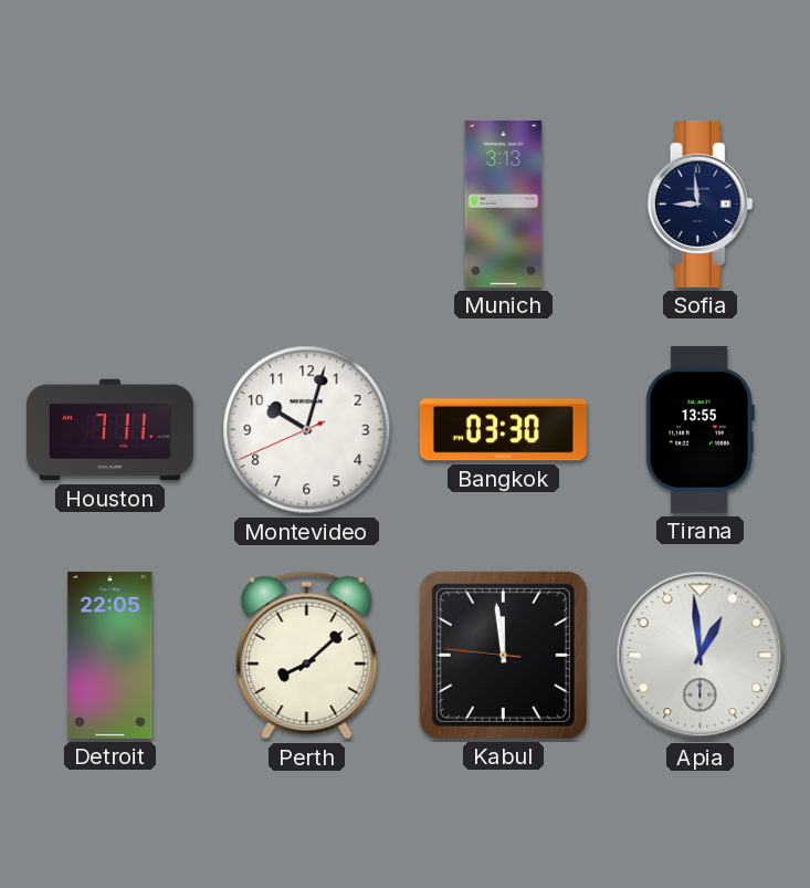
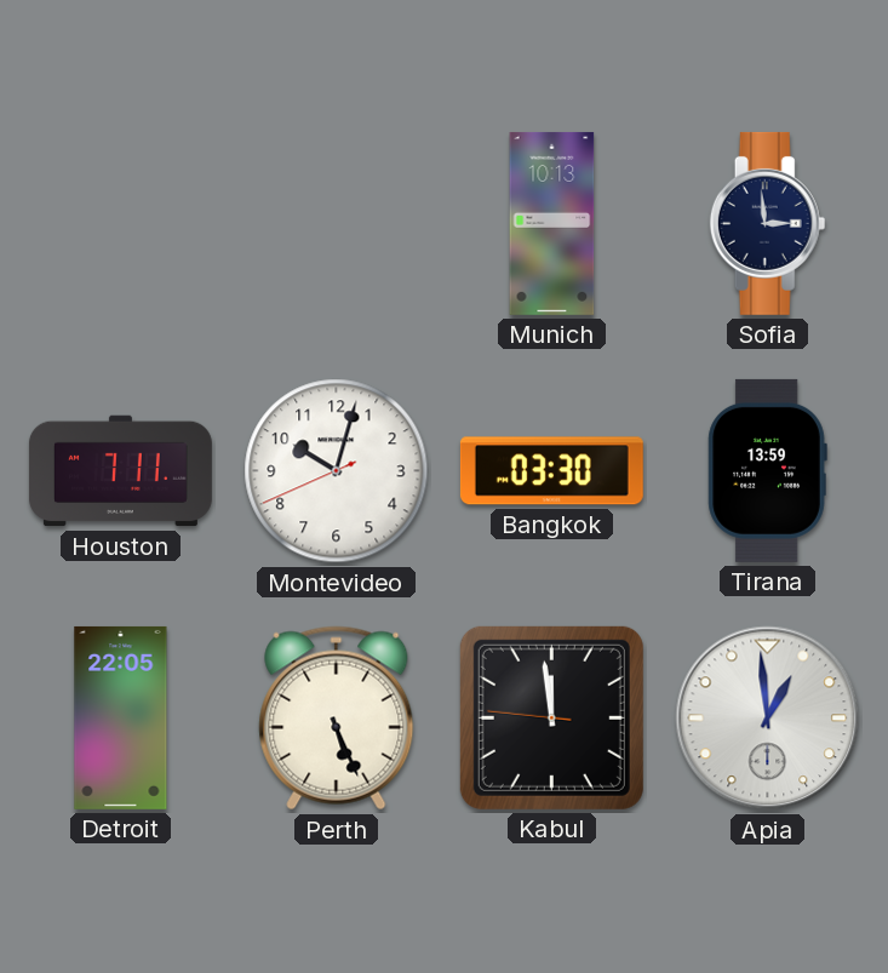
Munich: 3:13 -> 10:13 (552, 223)
Sofia: 8:59 -> 2:59 (768, 223)
Tirana: 13:55 -> 13:59 (767, 470)
Perth: 8:08 -> 5:26 (337, 719)
